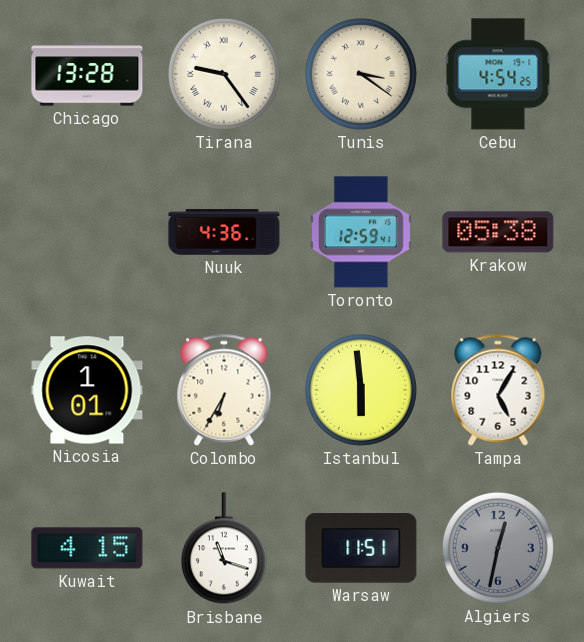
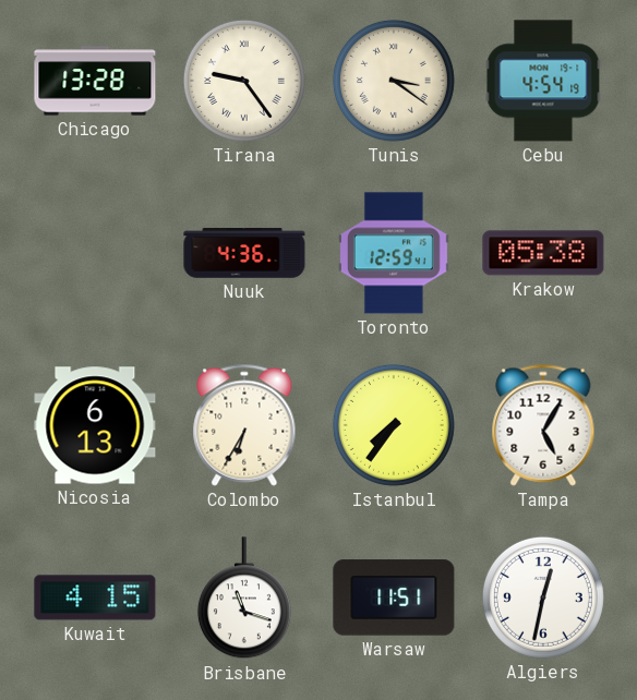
Cebu: 4:54:25 -> 4:54:19 (543, 81)
Nicosia: 1:01 -> 6:13 (95, 425)
Istanbul: 5:59 -> 7:36 (394, 425)
Algiers dial: grey -> white (543, 598)
